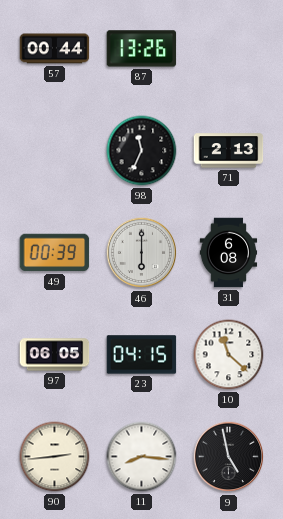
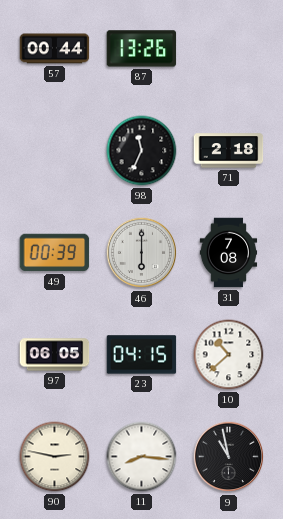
71: 2:13 -> 2:18 (229, 151)
31: 6:08 -> 7:08 (229, 253)
10: 11:22 -> 10:38 (229, 355)
90: 2:44 -> 2:47 (55, 457)
9: 4:58 -> 10:58 (229, 457)
